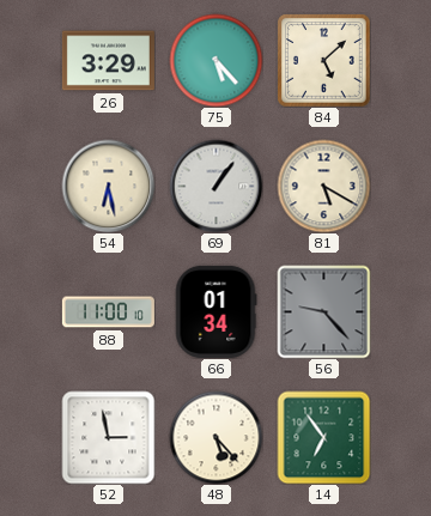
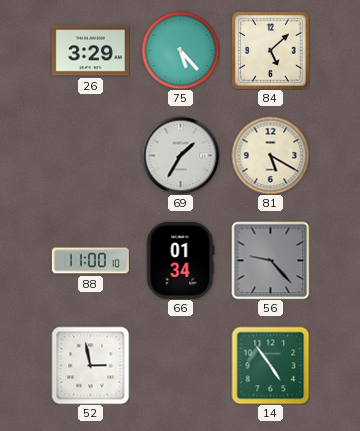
54: 6:28 -> none (108, 186)
69: 1:06 -> 1:35 (180, 155)
48: 5:23 -> none (215, 437)
14: 6:54 -> 4:54 (270, 365)
